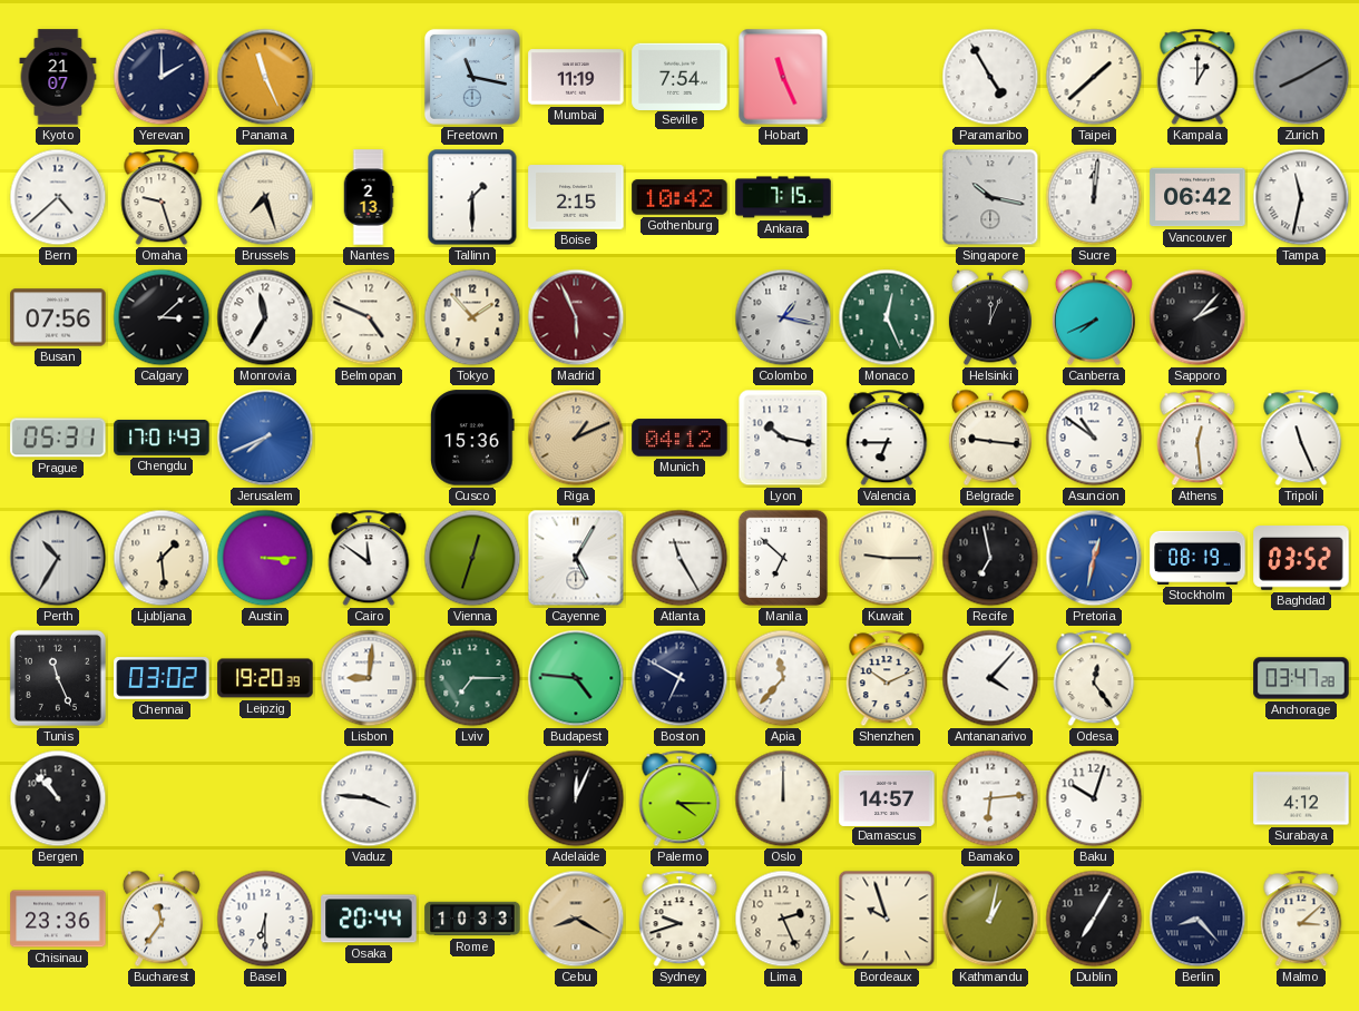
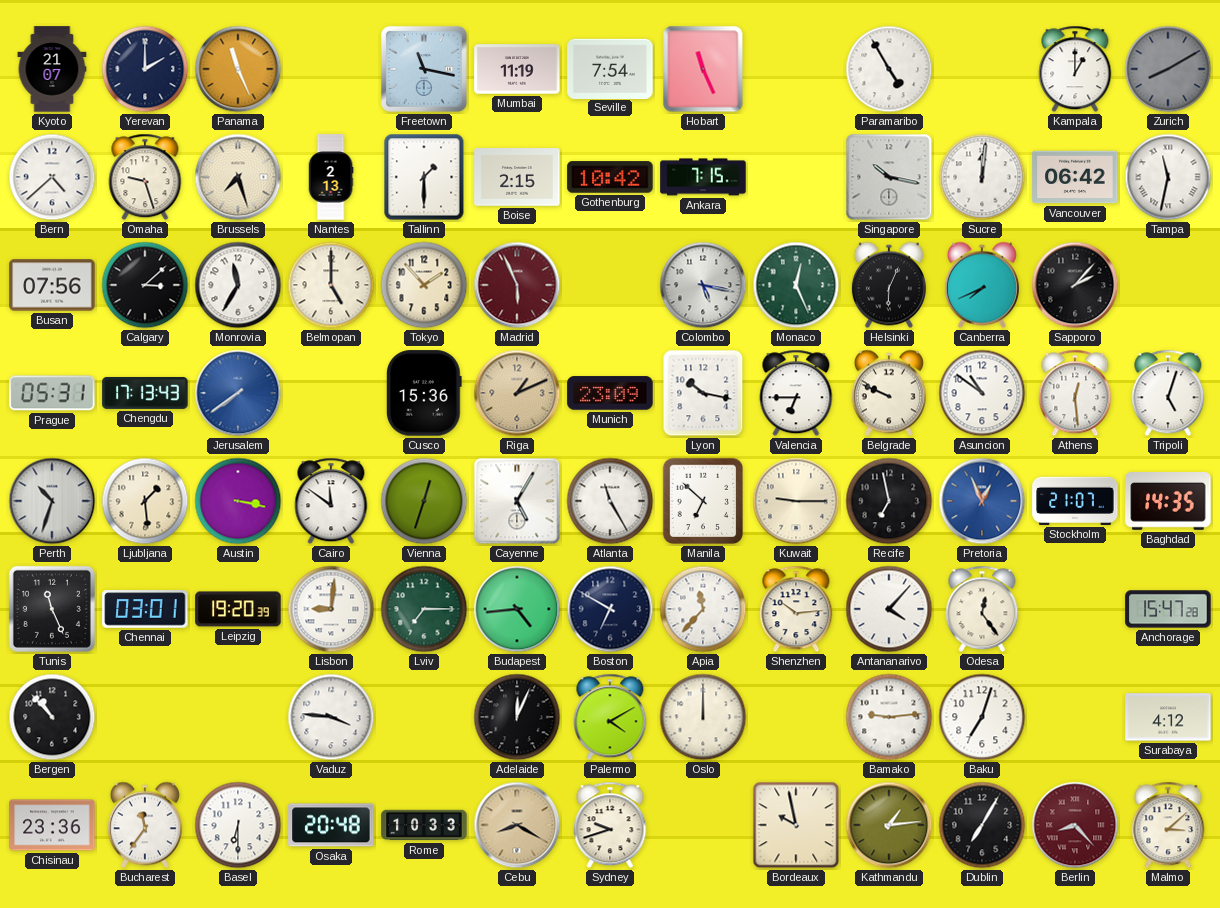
Taipei: 1:38 -> none (1094, 77)
Belmopan: 4:49 -> 5:00 (331, 285)
Colombo: 1:17 -> 5:17 (703, 285)
Helsinki: 12:04 -> 6:04 (889, 285)
Chengdu: 17:01 -> 17:13 (145, 393)
Jerusalem: 7:41 -> 7:39 (238, 393)
Munich: 04:12 -> 23:09 (610, 393)
Belgrade: 9:16 -> 9:49 (889, 393)
Tripoli: 11:26 -> 5:03 (1168, 393)
Perth: 10:35 -> 10:33 (52, 501)
Austin: 3:15 -> 3:17 (238, 501)
Pretoria: 12:32 -> 12:56 (982, 501)
Stockholm: 08:19 -> 21:07 (1075, 501)
Baghdad: 03:52 -> 14:35 (1168, 502)
Chennai: 03:02 -> 03:01 (145, 609)
Budapest: 4:46 -> 4:44 (517, 609)
Shenzhen: 10:11 -> 10:14 (796, 609)
Anchorage: 03:47 -> 15:47 (1168, 609)
Palermo: 4:15 -> 4:10 (610, 717)
Damascus: 14:57 -> none (887, 797)
Bamako: 6:14 -> 9:14 (889, 717)
Baku: 10:03 -> 7:03 (982, 717)
Osaka: 20:44 -> 20:48 (331, 825)
Lima: 2:26 -> none (783, 919)
Bordeaux: 9:57 -> 9:58 (796, 825)
Kathmandu: 1:02 -> 1:14 (889, 825)
Berlin dial: navy -> burgundy (1075, 825)
